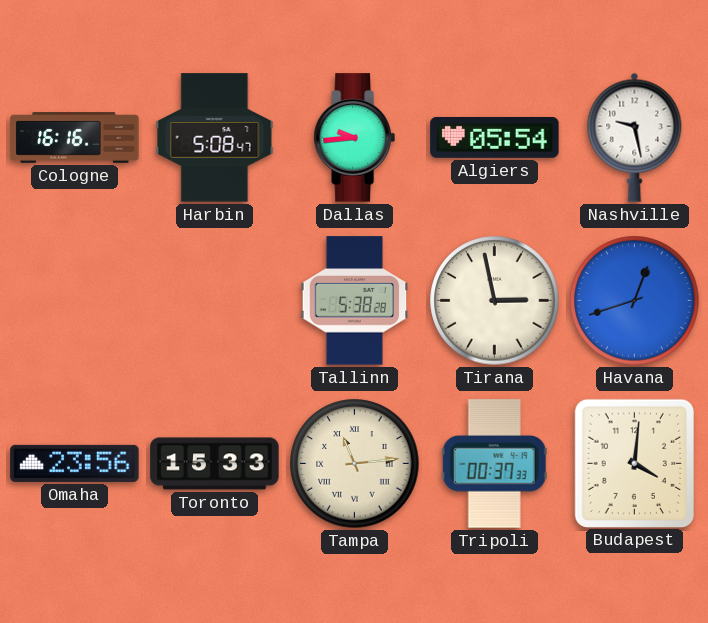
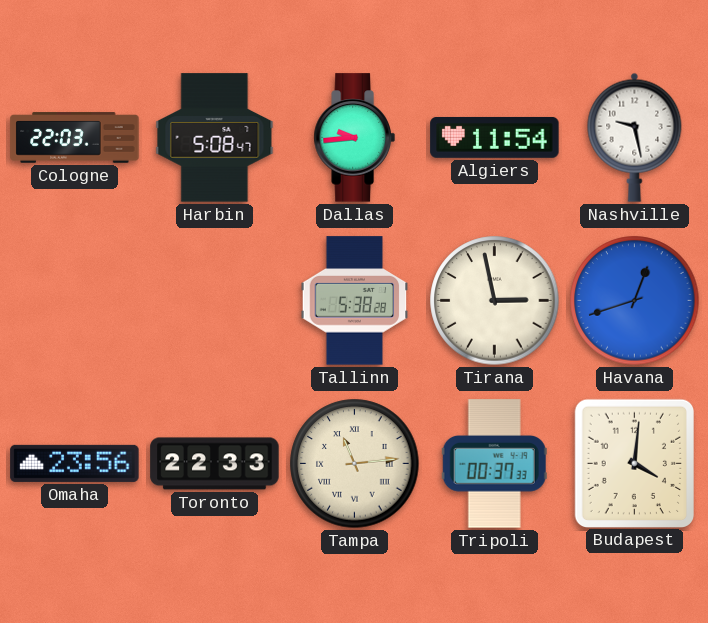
Cologne: 16:16 -> 22:03 (75, 138)
Algiers: 05:54 -> 11:54 (495, 137)
Toronto: 15:33 -> 22:33 (215, 464)
